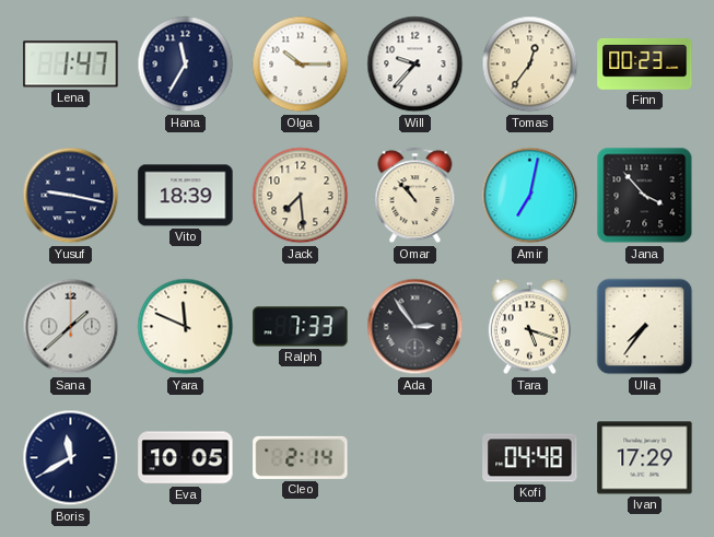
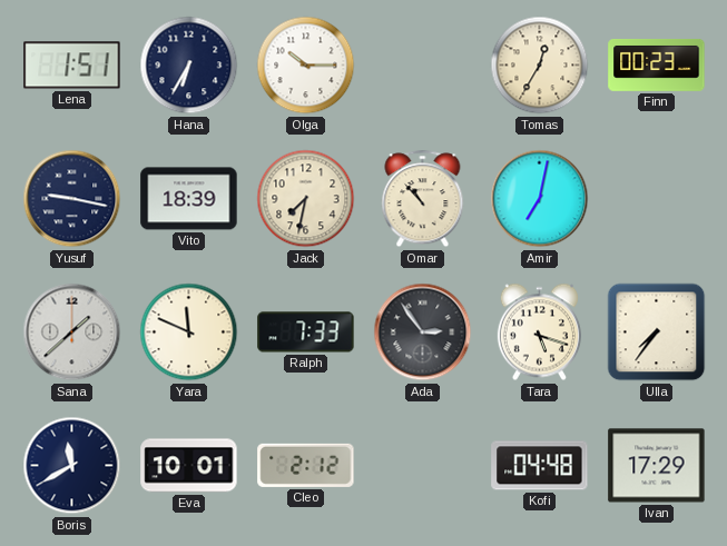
Lena: 1:47 -> 1:51 (72, 66)
Hana: 11:35 -> 6:35 (189, 66)
Will: 9:37 -> none (415, 65)
Tomas: 12:36 -> 12:35 (540, 66)
Jack: 7:29 -> 7:32 (306, 199)
Jana: 3:53 -> none (645, 196)
Eva: 10:05 -> 10:01 (189, 466)
Cleo: 2:14 -> 2:12 (306, 465)
